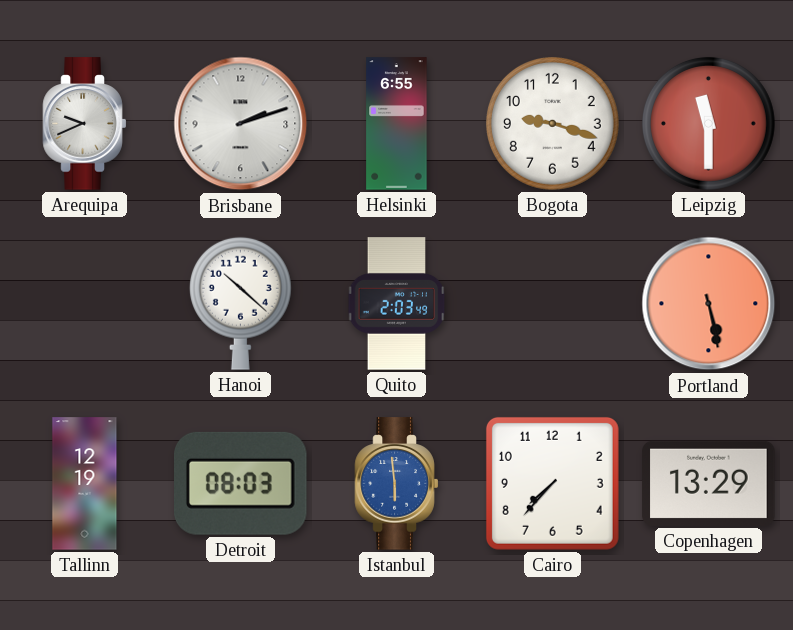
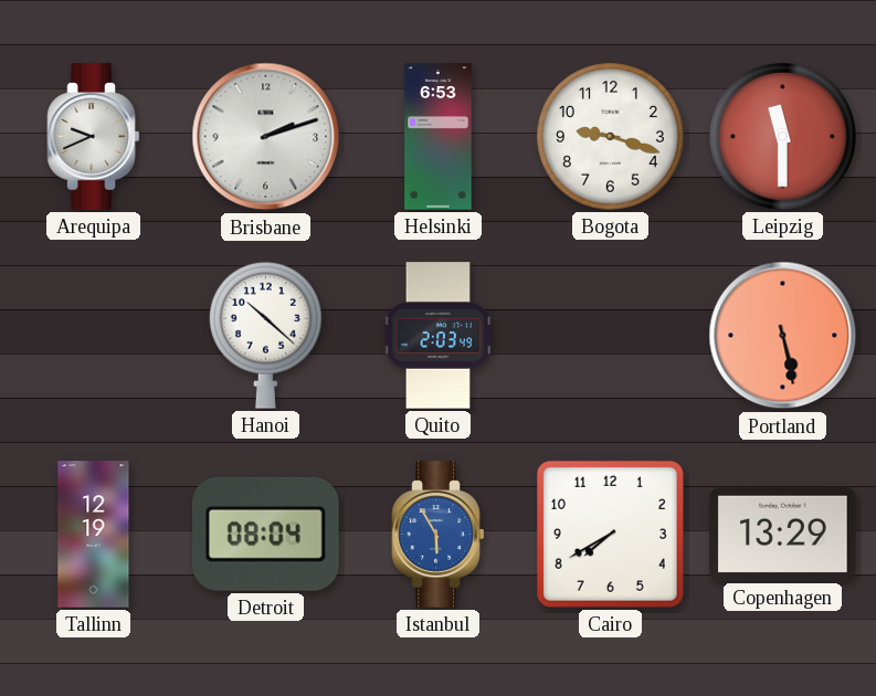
Helsinki: 6:55 -> 6:53 (439, 137)
Detroit: 08:03 -> 08:04 (266, 534)
Istanbul: 5:59 -> 5:55 (439, 535)
Cairo: 7:37 -> 7:40 (610, 534)
